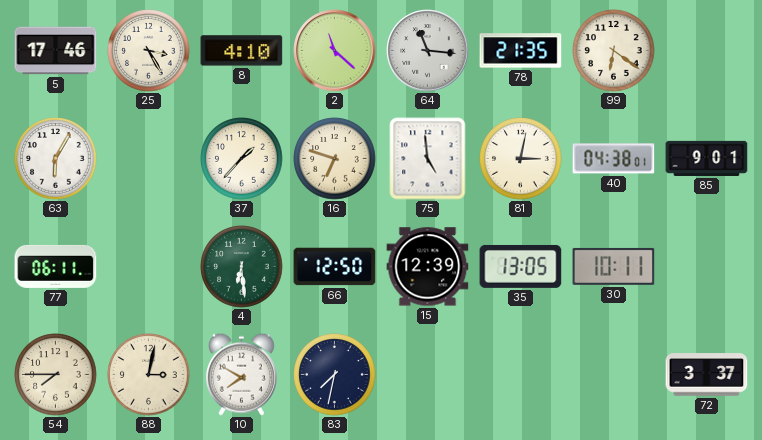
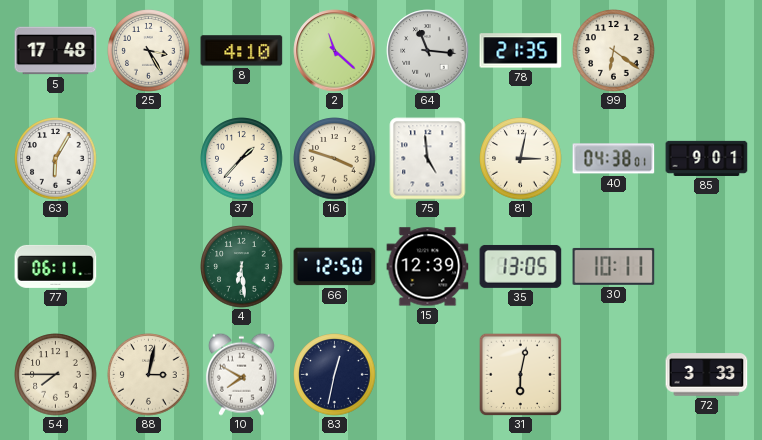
5: 17:46 -> 17:48 (56, 51)
16: 6:48 -> 3:48 (335, 159)
83: 7:32 -> 12:32 (335, 375)
31: none -> 6:02 (520, 374)
72: 3:37 -> 3:33 (707, 375)
